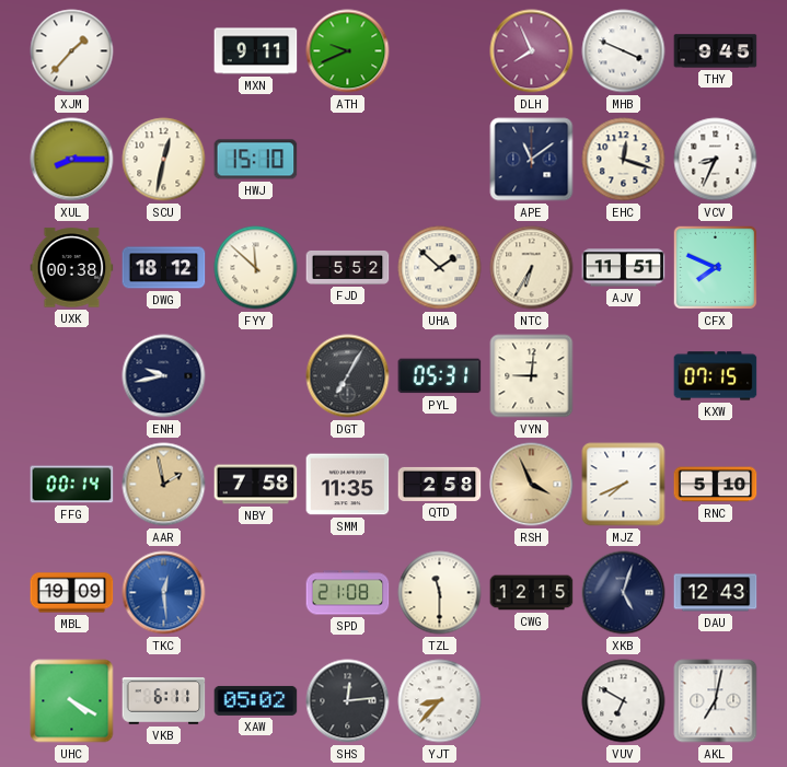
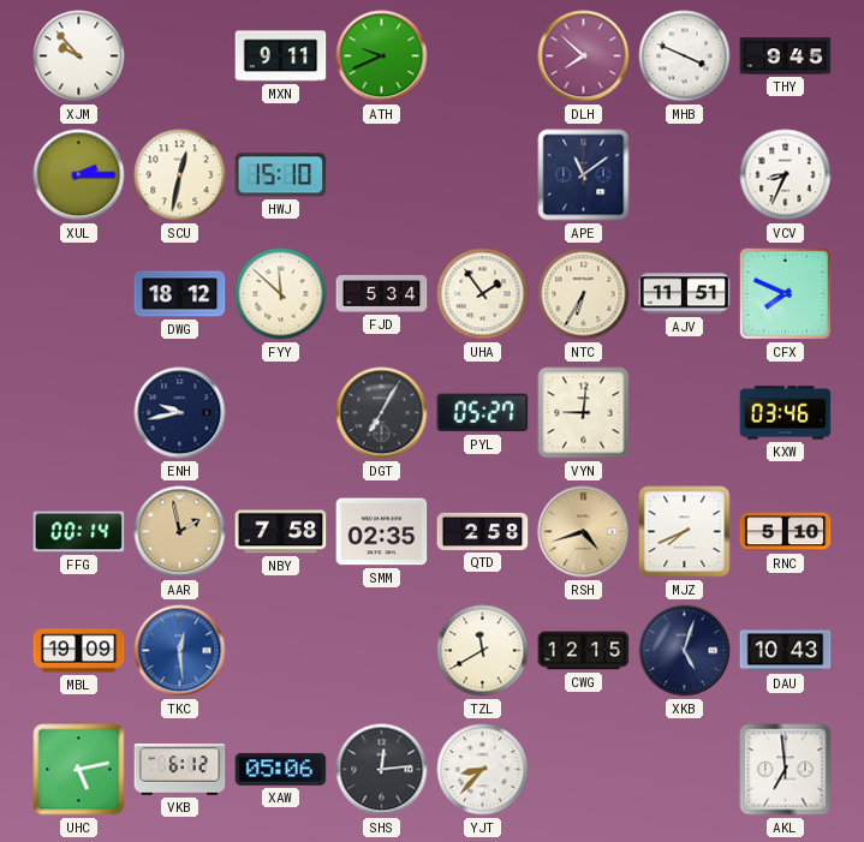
XJM: 1:37 -> 9:53 (79, 56)
DLH: 7:56 -> 7:52 (584, 56)
XUL: 8:15 -> 2:15 (79, 175)
EHC: 12:18 -> none (624, 160)
UXK: 00:38 -> none (72, 268)
FJD: 5:52 -> 5:34 (382, 293)
UHA: 1:52 -> 1:54 (483, 294)
PYL: 05:31 -> 05:27 (483, 413)
KXW: 07:15 -> 03:46 (786, 413)
SMM: 11:35 -> 02:35 (382, 532)
RSH: 3:56 -> 4:42 (584, 532)
SPD: 21:08 -> none (348, 593)
TZL: 11:30 -> 11:40 (483, 651)
DAU: 12:43 -> 10:43 (786, 651)
UHC: 4:20 -> 5:13 (79, 770)
VKB: 6:11 -> 6:12 (180, 770)
XAW: 05:02 -> 05:06 (281, 769)
VUV: 6:50 -> none (624, 701)
AKL: 7:02 -> 6:59 (786, 770)
